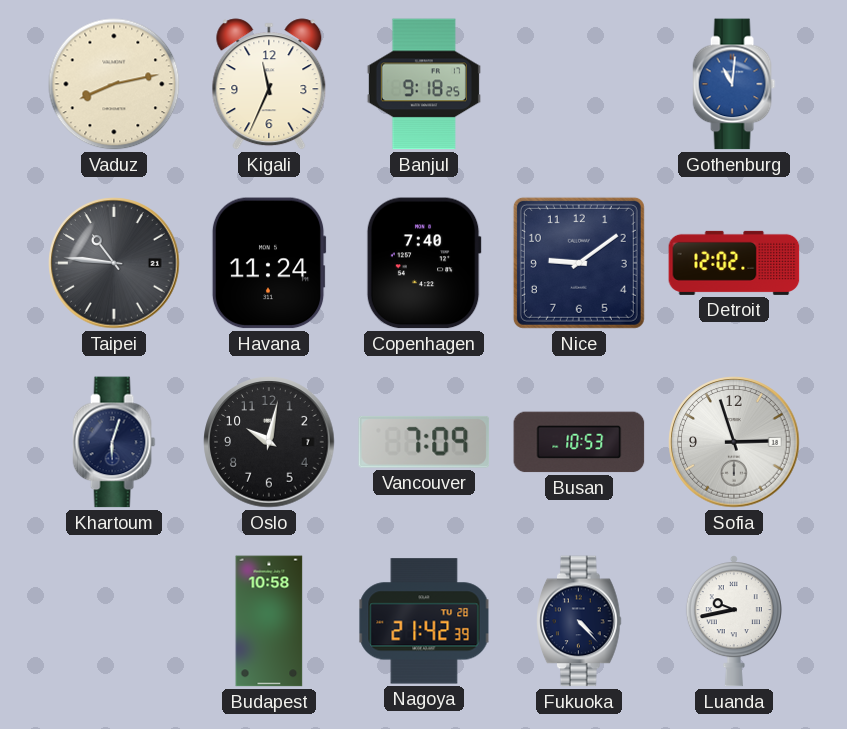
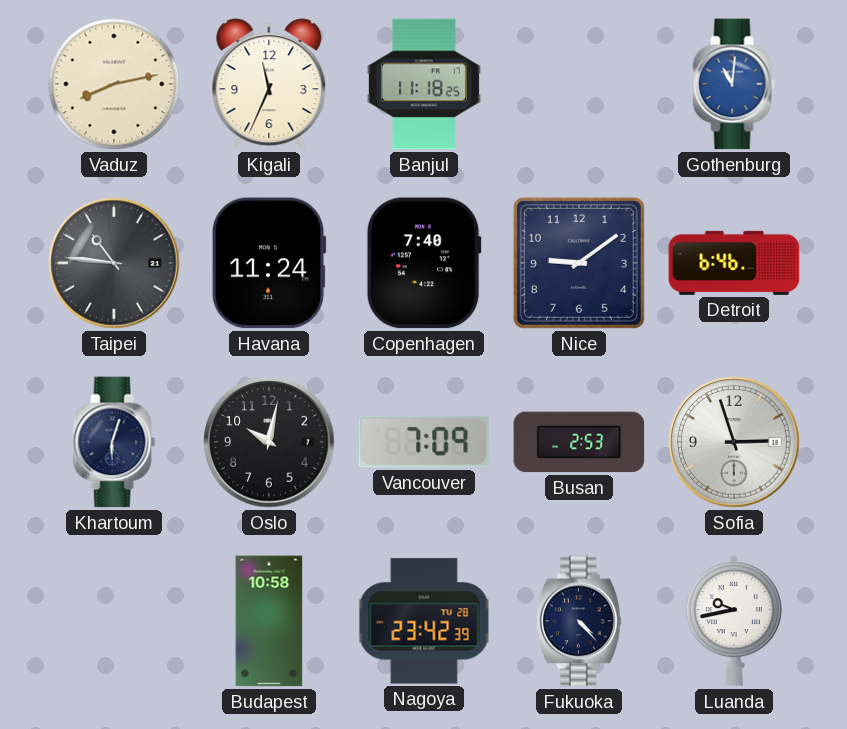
Banjul: 9:18 -> 11:18 (424, 84)
Detroit: 12:02 -> 6:46 (734, 263)
Busan: 10:53 -> 2:53 (579, 442)
Nagoya: 21:42 -> 23:42 (424, 621)
